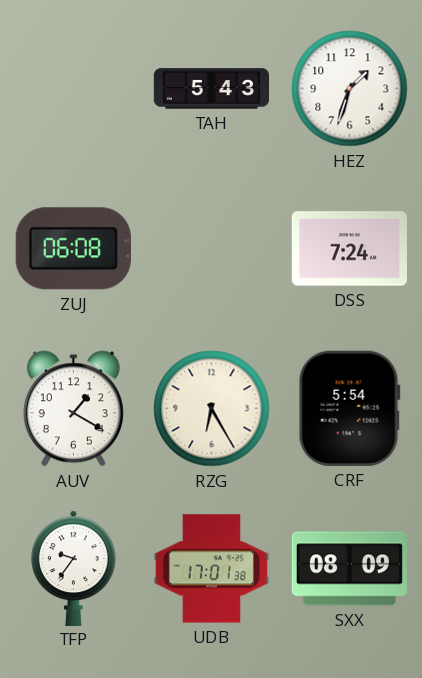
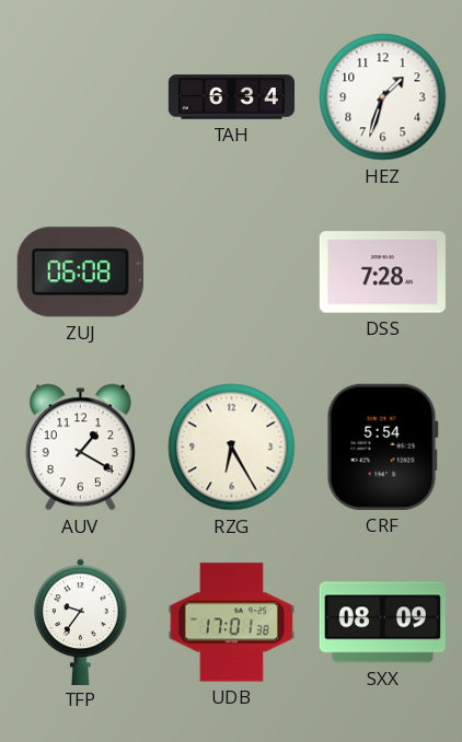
TAH: 5:43 -> 6:34 (231, 97)
DSS: 7:24 -> 7:28 (382, 273)
